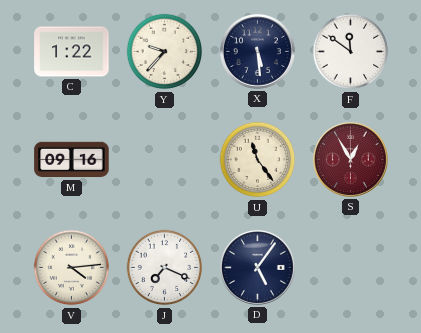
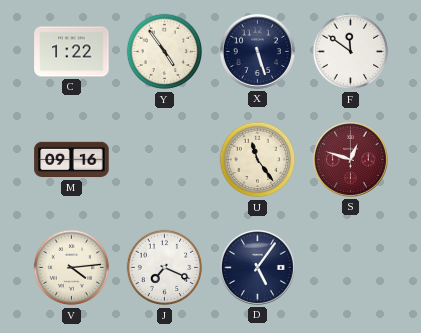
Y: 9:37 -> 4:54 (165, 52)
X: 5:29 -> 5:27 (257, 51)
S: 12:55 -> 12:48 (350, 159)
